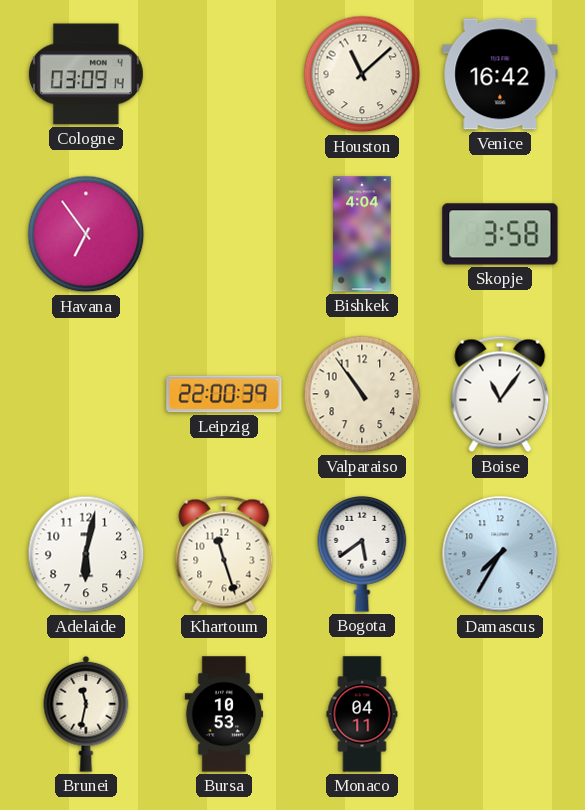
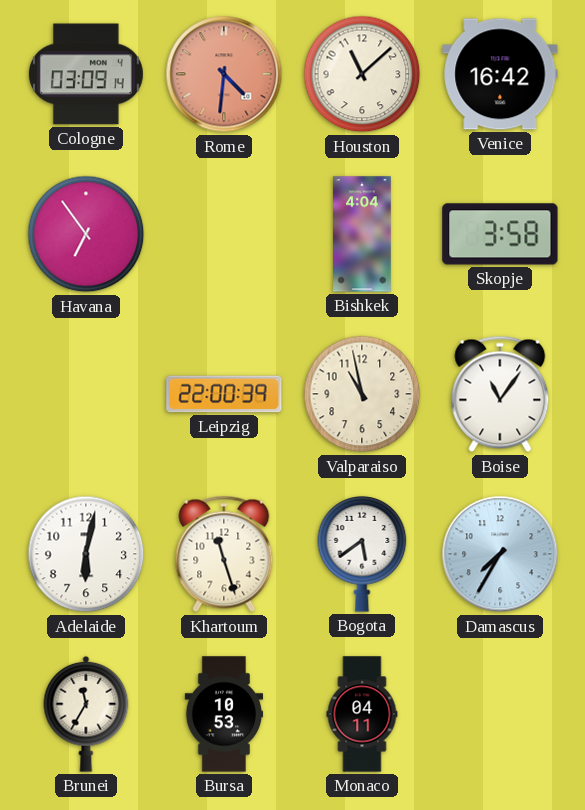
Rome: none -> 4:31 (224, 74)
Valparaiso: 10:54 -> 10:58 (362, 394)
Brunei: 11:32 -> 11:35 (86, 714)
